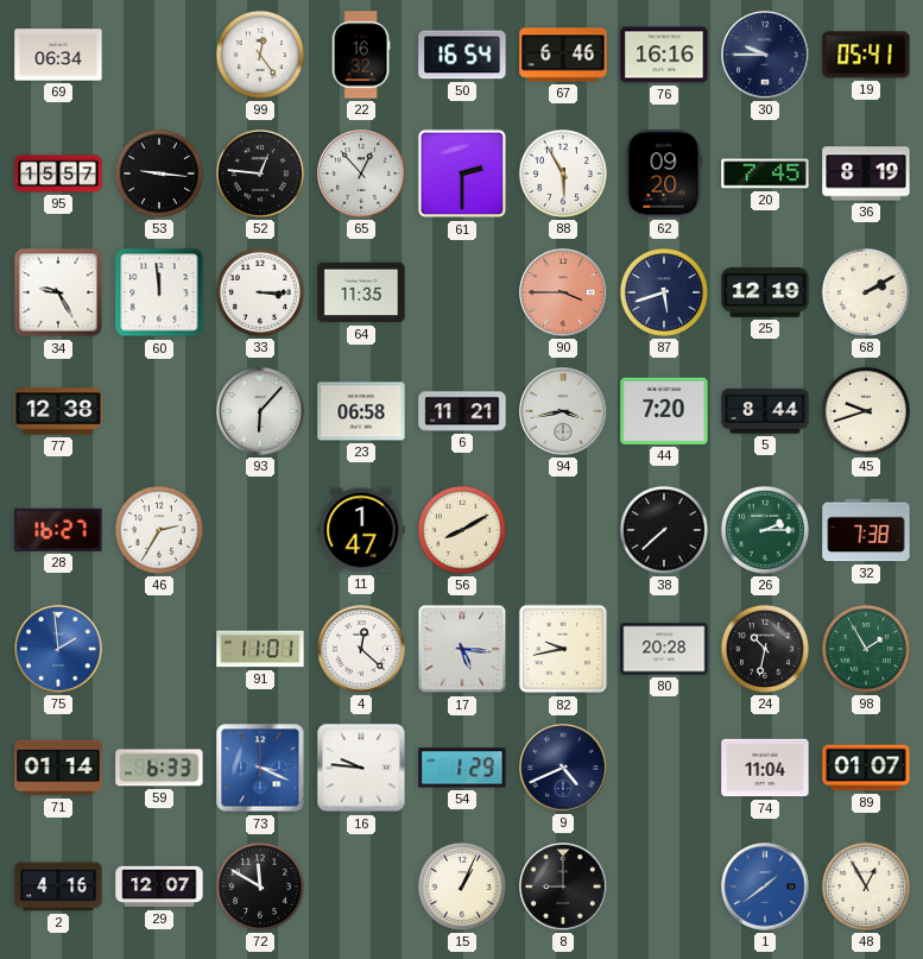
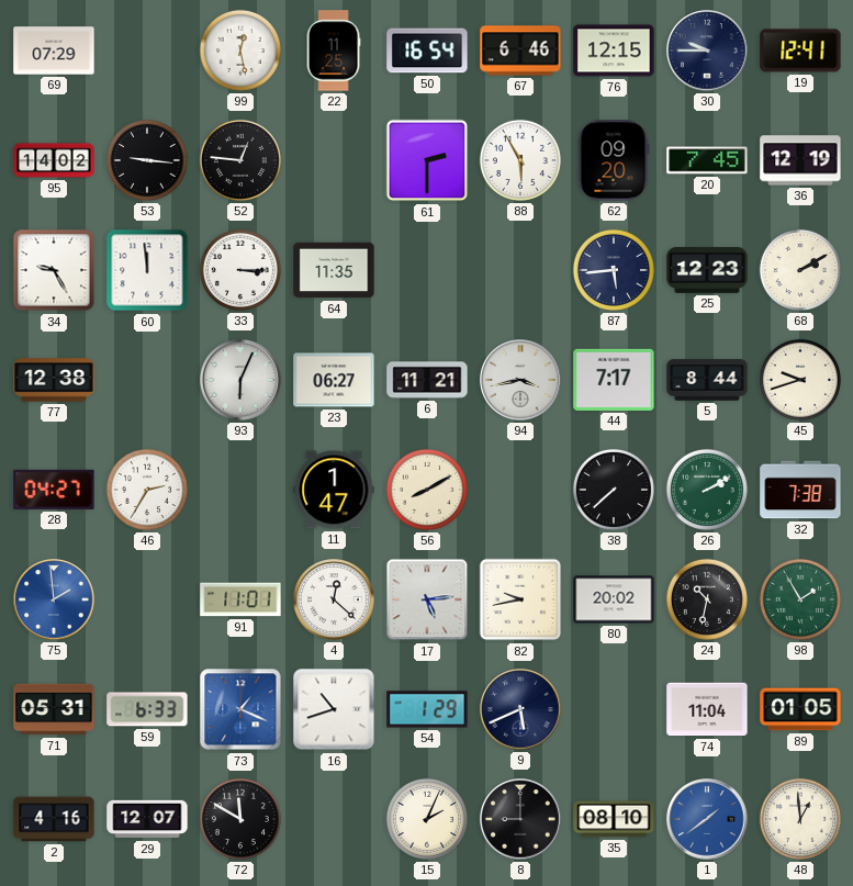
69: 06:34 -> 07:29 (54, 51)
99: 12:24 -> 12:28 (240, 51)
22: 16:32 -> 11:25 (334, 51)
76: 16:16 -> 12:15 (614, 51)
19: 05:41 -> 12:41 (800, 51)
95: 15:57 -> 14:02 (54, 160)
65: 12:53 -> none (361, 173)
36: 8:19 -> 12:19 (800, 160)
90: 3:45 -> none (563, 292)
87: 5:42 -> 5:44 (614, 270)
25: 12:19 -> 12:23 (707, 270)
93: 6:07 -> 6:04 (240, 380)
23: 06:58 -> 06:27 (334, 380)
44: 7:20 -> 7:17 (614, 380)
28: 16:27 -> 04:27 (54, 490)
26: 2:15 -> 2:10 (707, 490)
17: 5:16 -> 5:14 (427, 599)
80: 20:28 -> 20:02 (614, 599)
71: 01:14 -> 05:31 (54, 709)
73: 3:19 -> 1:19 (240, 709)
16: 9:46 -> 10:42 (334, 709)
9: 4:41 -> 5:41 (520, 709)
89: 01:07 -> 01:05 (800, 709)
15: 1:04 -> 2:04 (427, 819)
35: none -> 08:10 (614, 819)
48: 12:55 -> 12:59 (800, 819)
